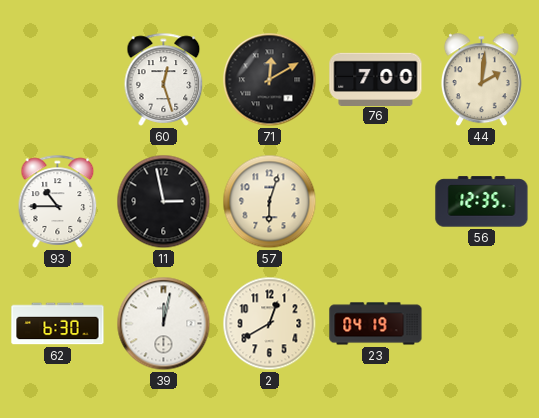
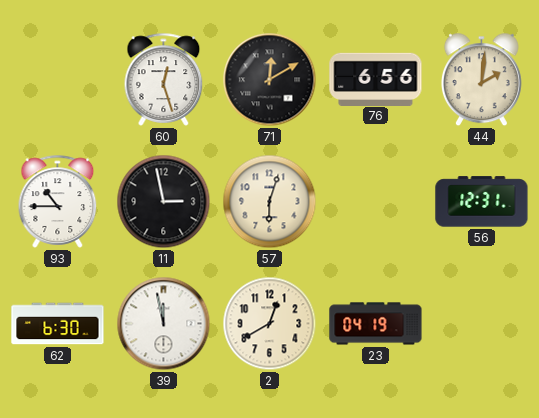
76: 7:00 -> 6:56 (376, 79)
56: 12:35 -> 12:31 (482, 202)
39: 12:02 -> 11:58 (164, 324)
